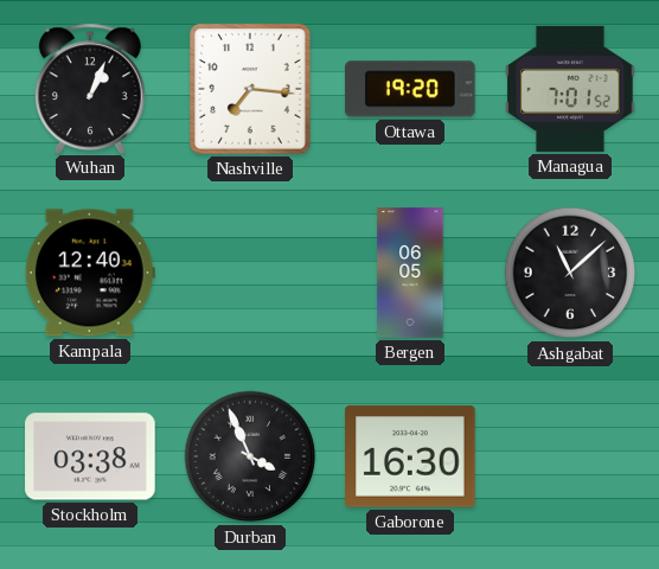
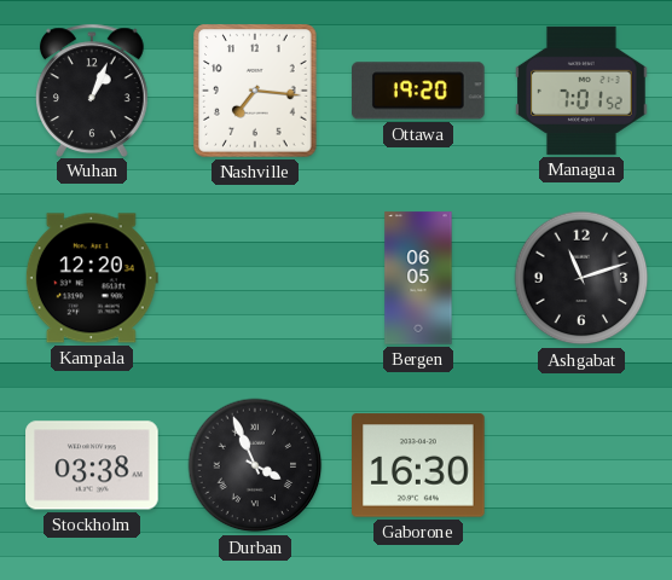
Kampala: 12:40 -> 12:20 (92, 278)
Ashgabat: 11:08 -> 11:12 (581, 278)
